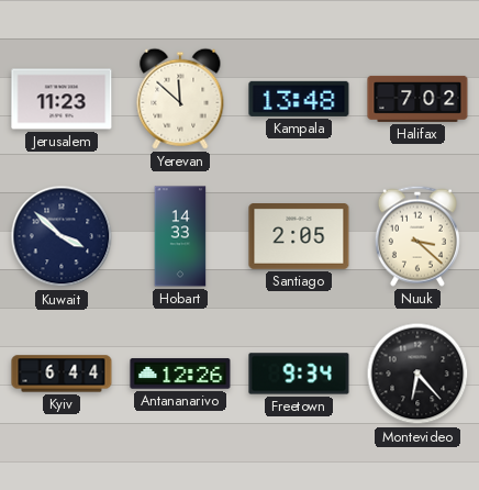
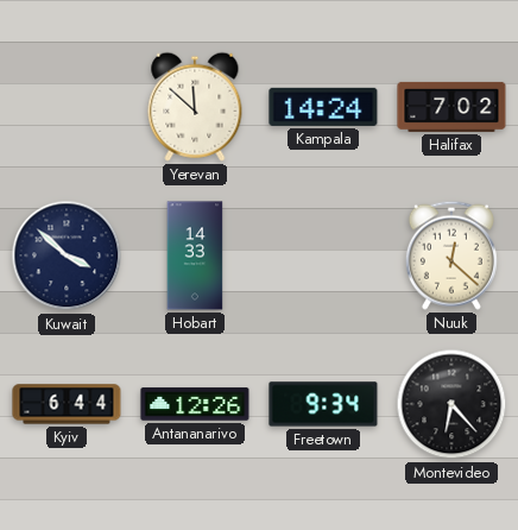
Jerusalem: 11:23 -> none (62, 99)
Kampala: 13:48 -> 14:24 (323, 107)
Santiago: 2:05 -> none (299, 237)
Nuuk: 3:22 -> 12:22 (451, 255)
